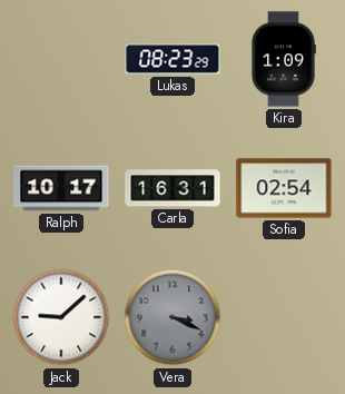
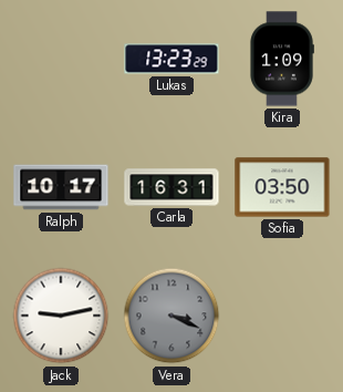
Lukas: 08:23 -> 13:23 (171, 59)
Sofia: 02:54 -> 03:50 (282, 187)
Jack: 9:08 -> 9:13 (61, 316)
